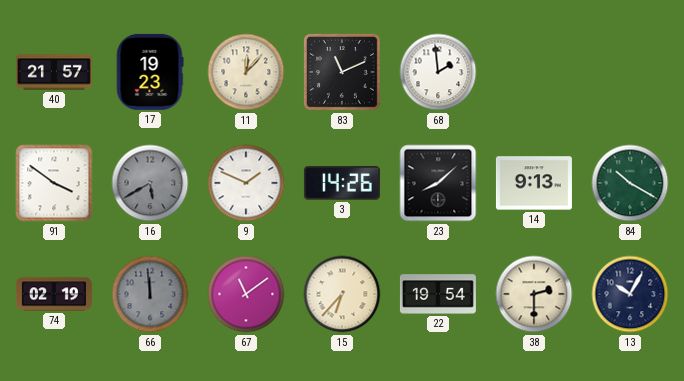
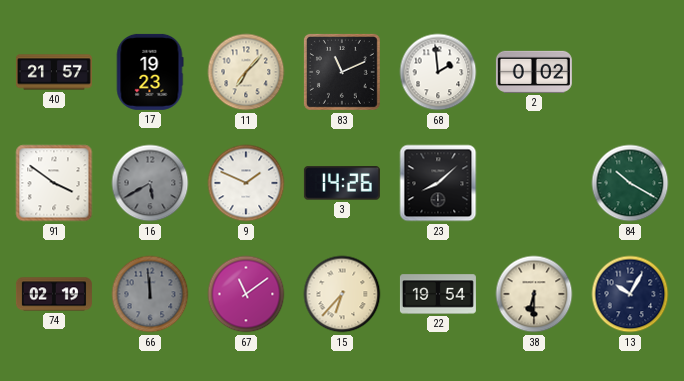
11: 12:07 -> 7:07 (246, 72)
2: none -> 0:02 (534, 72)
14: 9:13 -> none (534, 183)
38: 2:30 -> 6:30 (534, 294)
